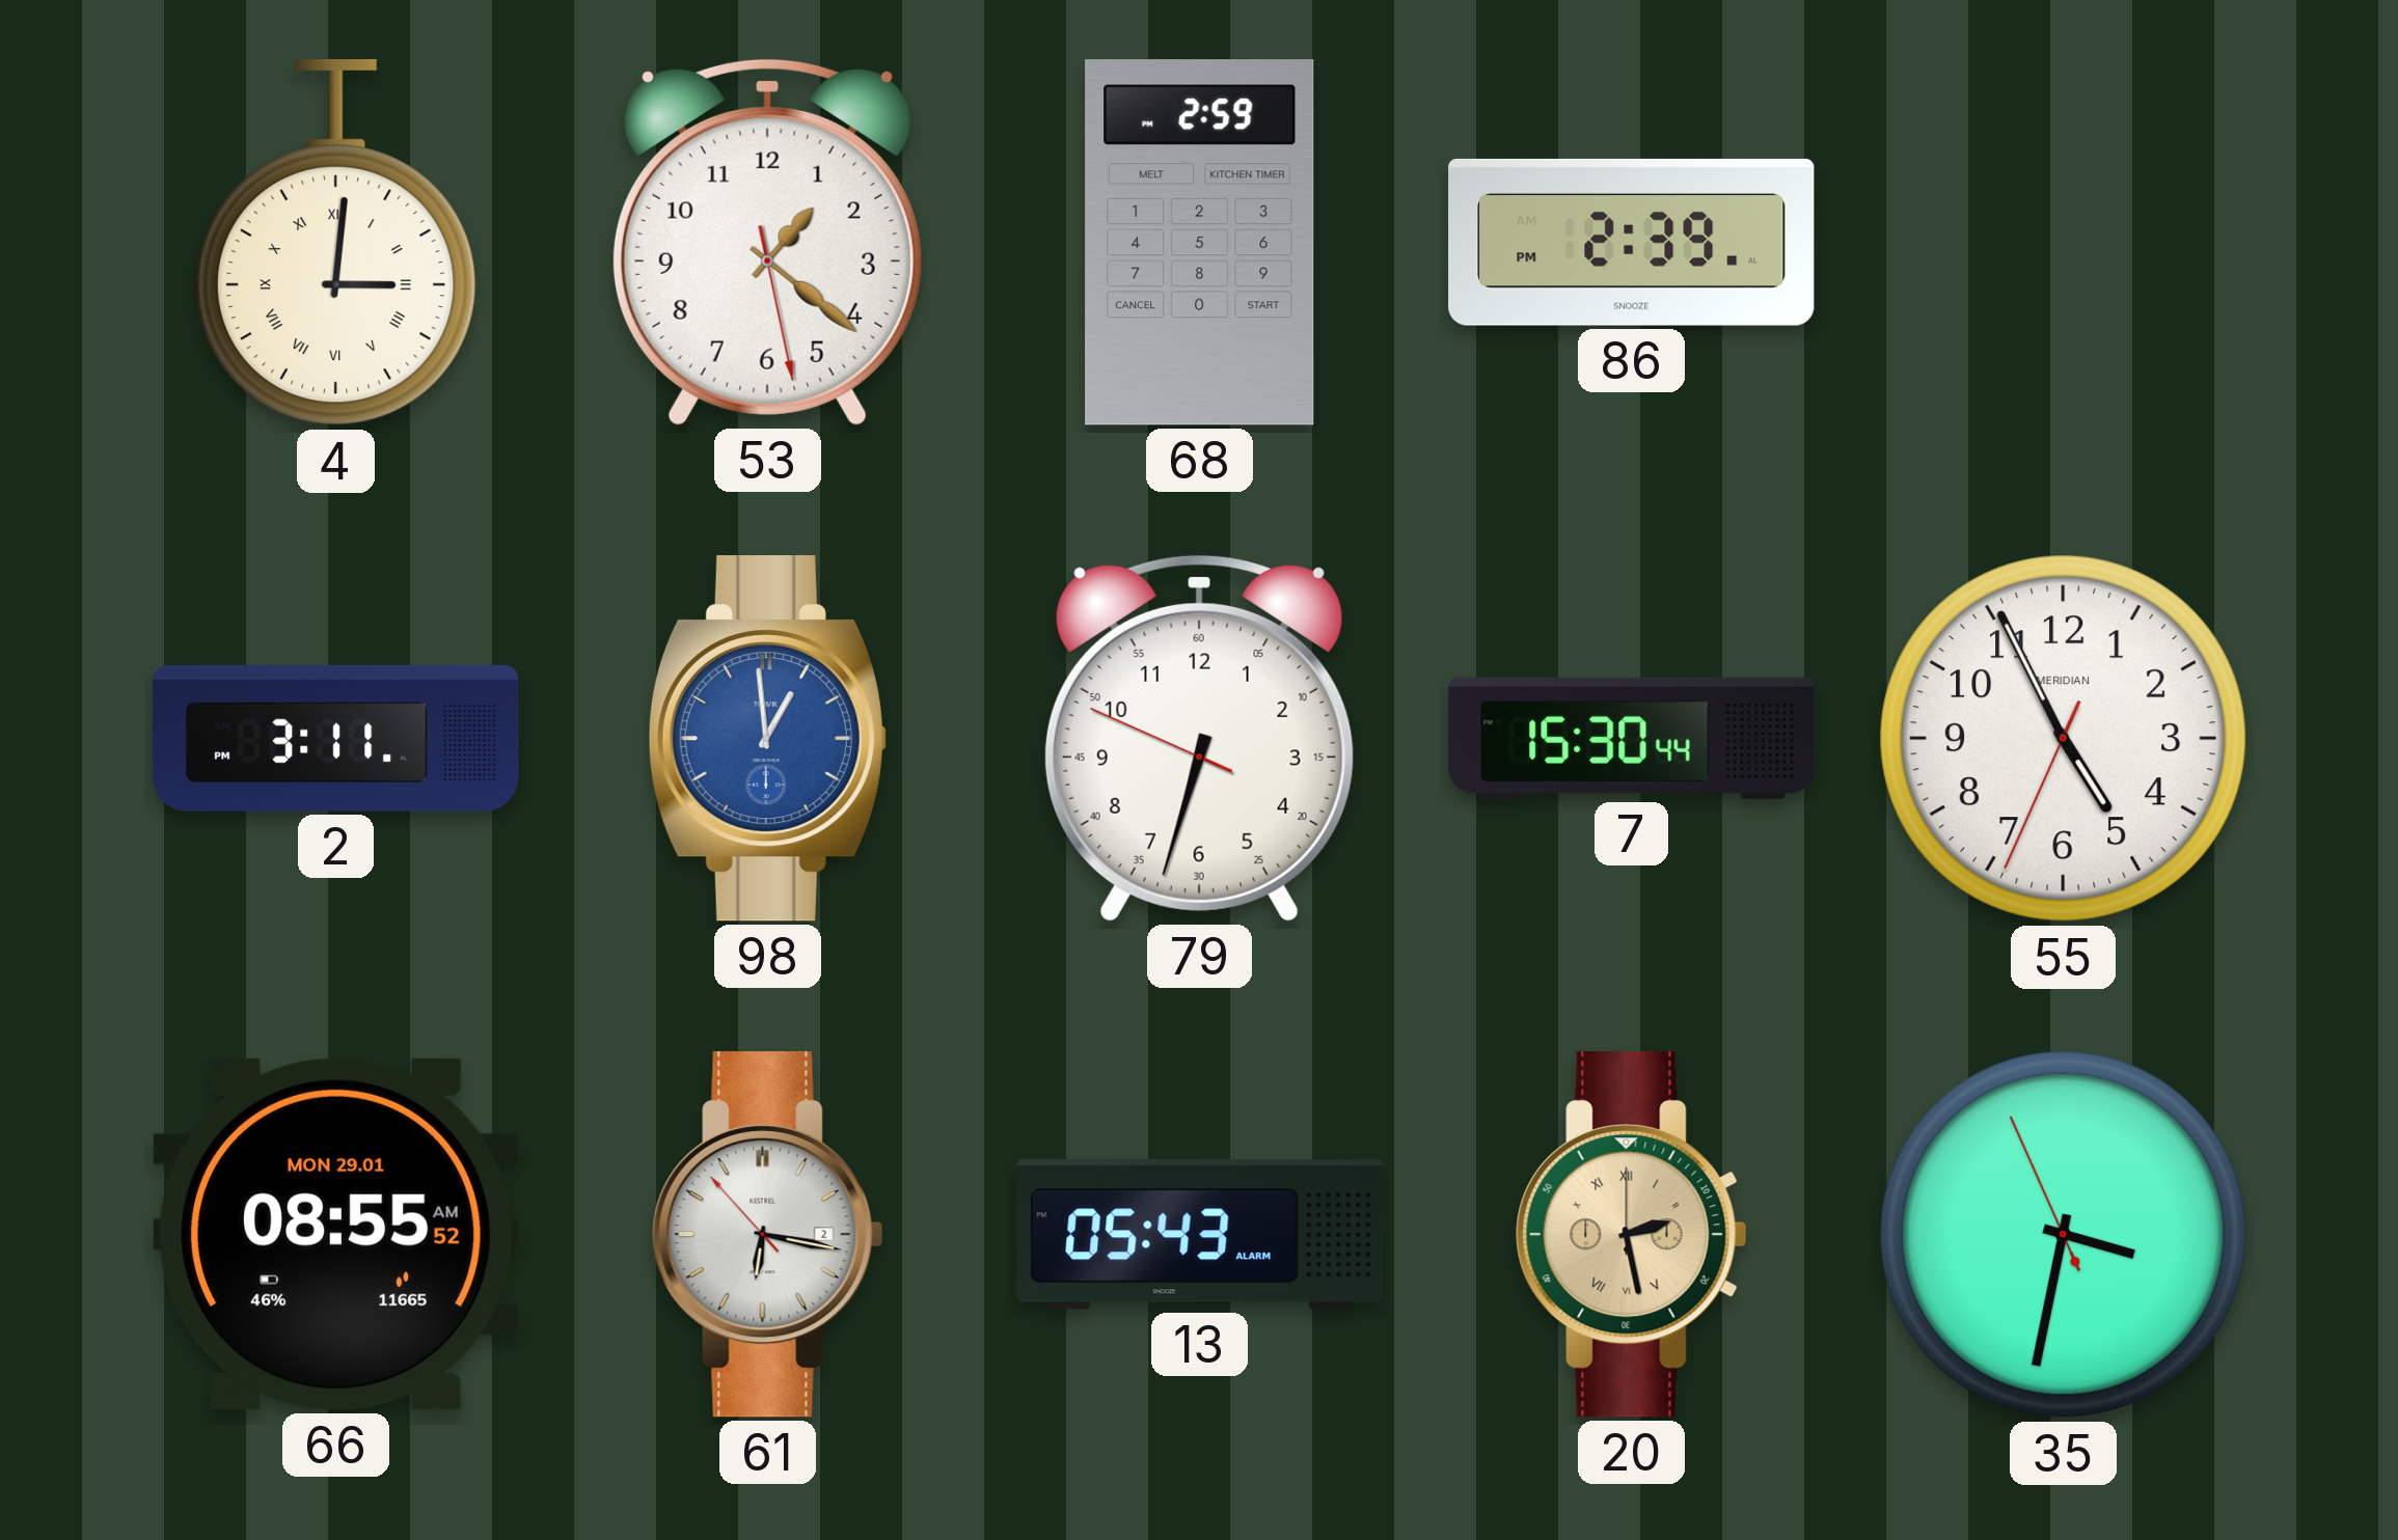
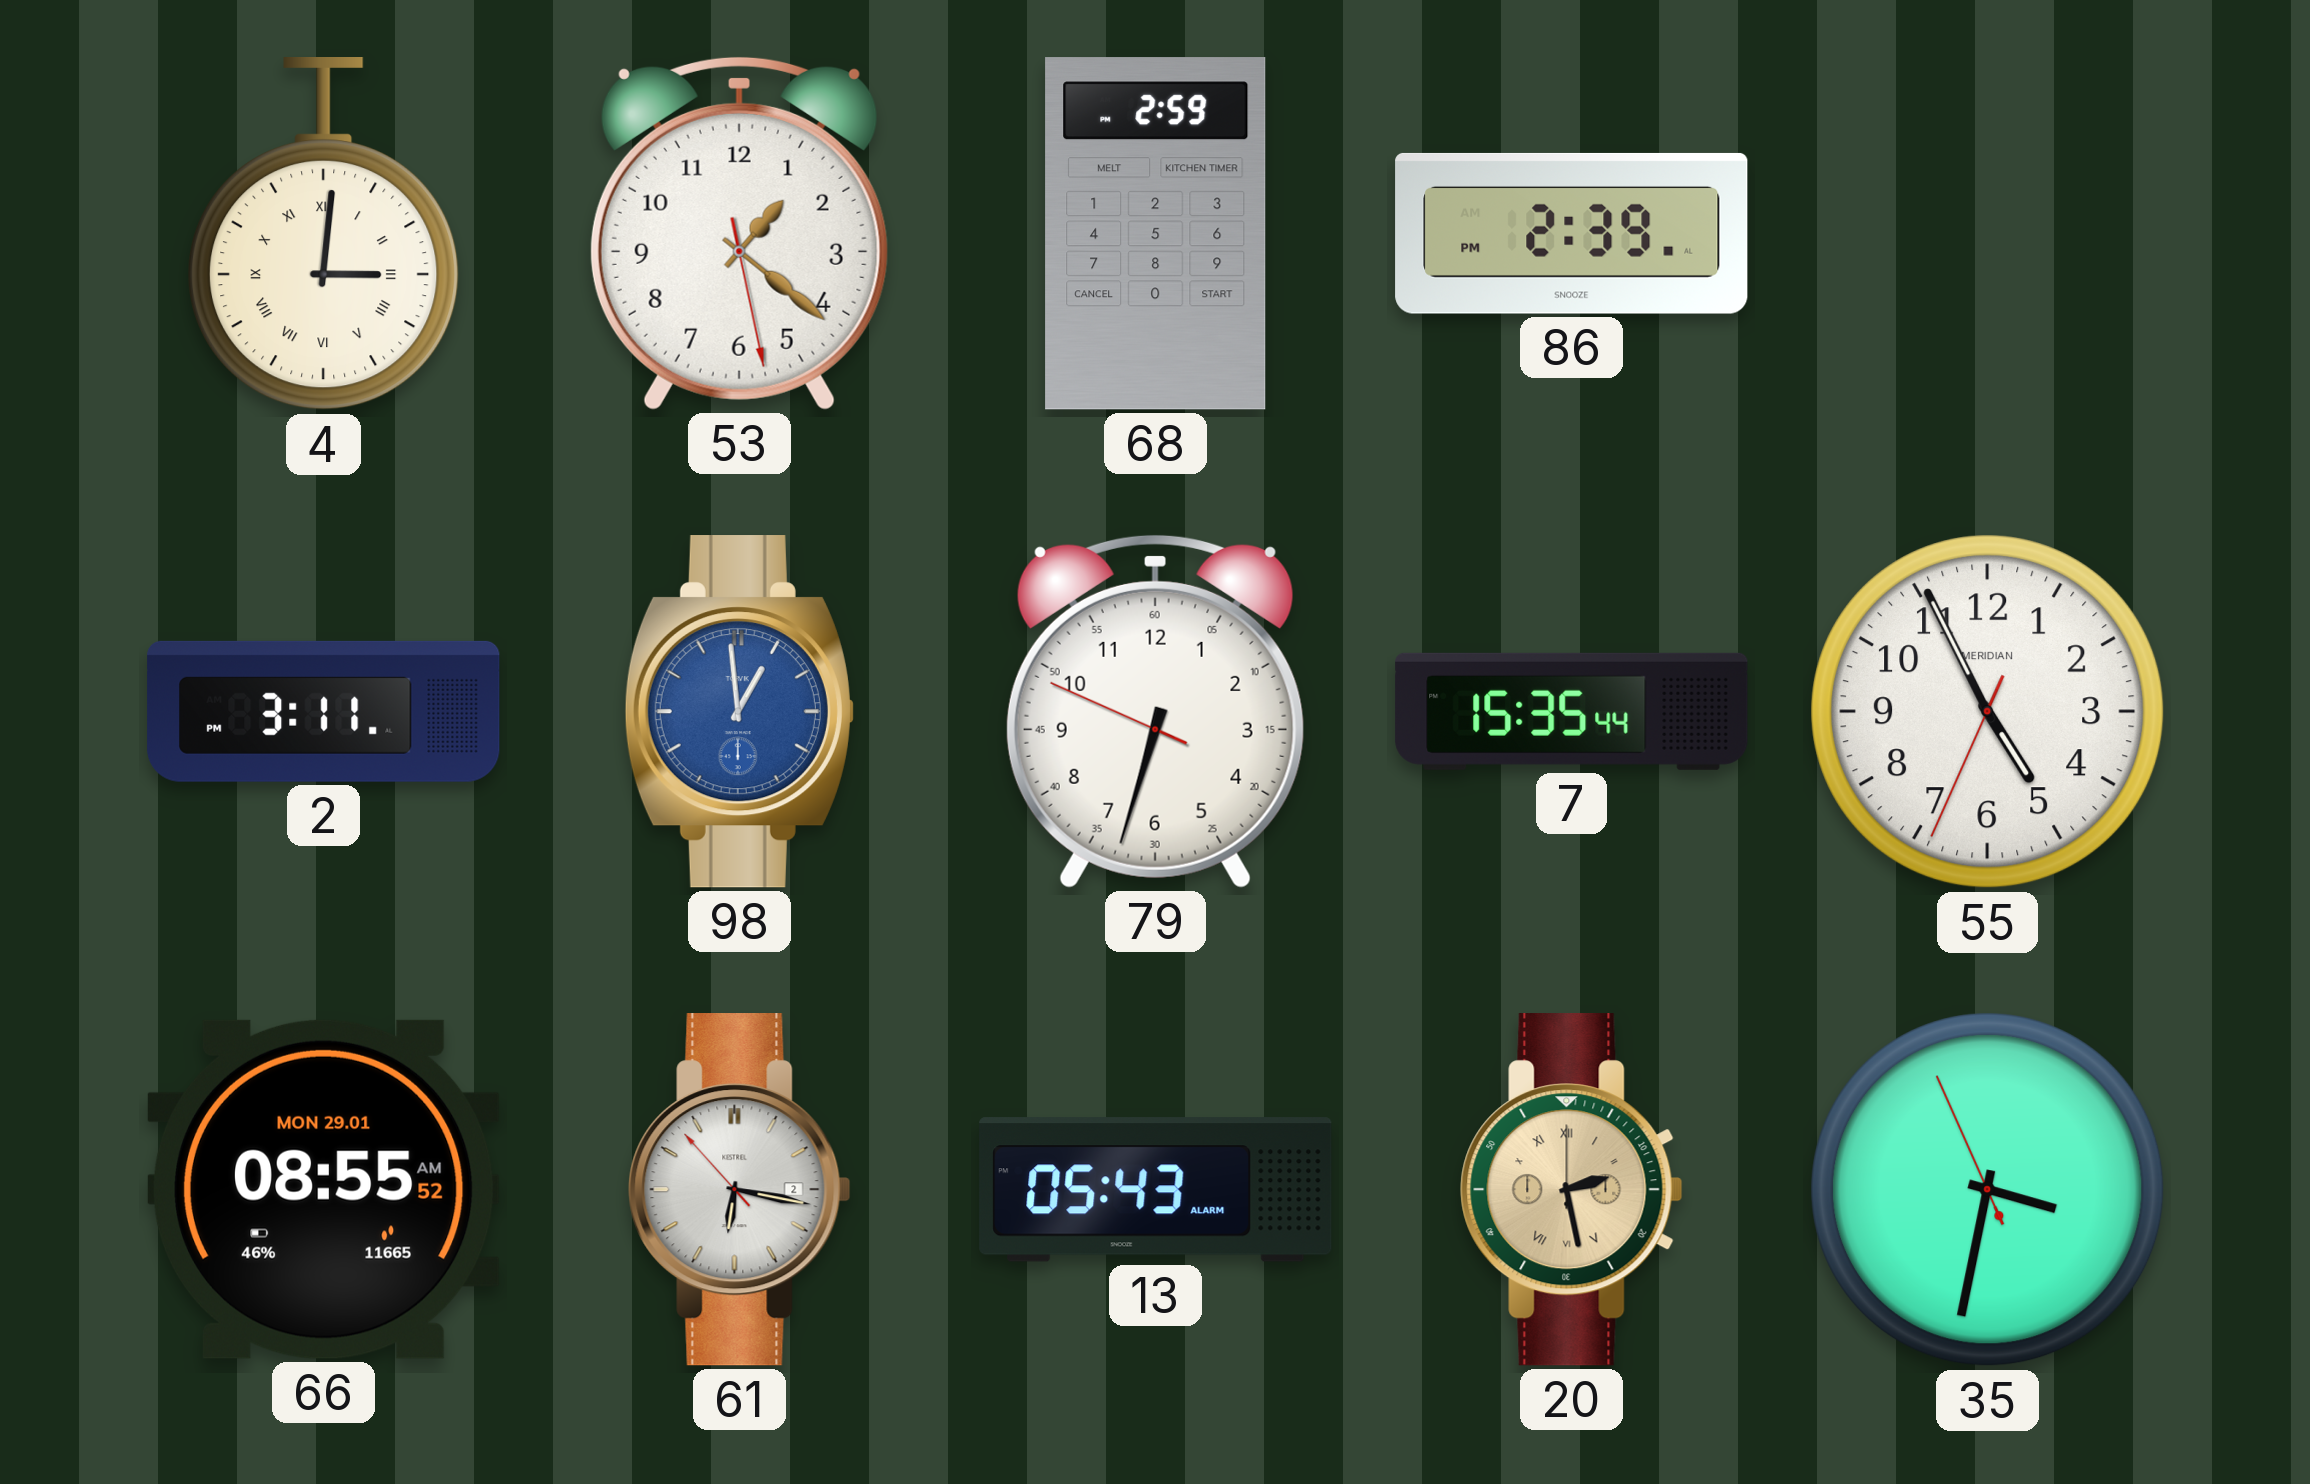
7: 15:30 -> 15:35 (1572, 711)
